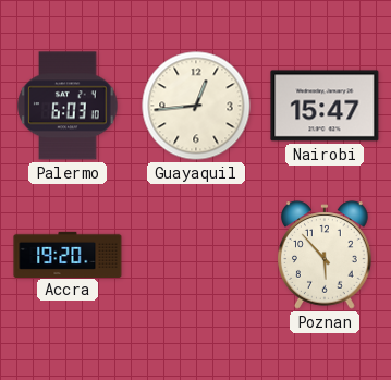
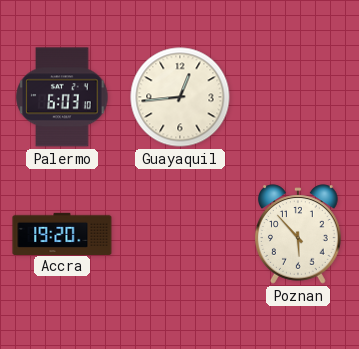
Nairobi: 15:47 -> none (325, 106)
